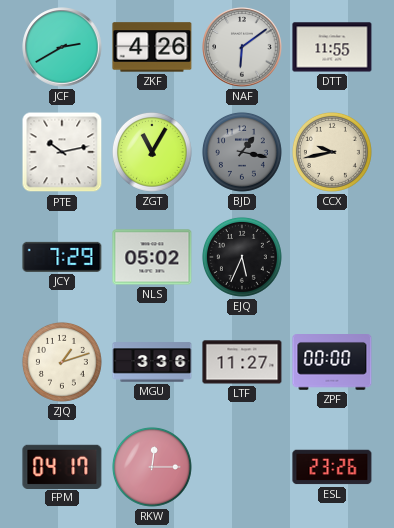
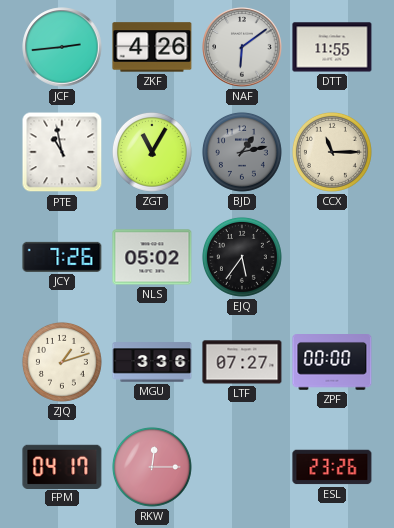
JCF: 2:40 -> 2:44 (62, 47)
PTE: 10:13 -> 10:58 (62, 152)
BJD: 1:17 -> 1:13 (242, 152)
CCX: 9:43 -> 11:15 (332, 152)
JCY: 7:29 -> 7:26 (62, 257)
EJQ: 5:34 -> 5:36 (242, 257)
LTF: 11:27 -> 07:27 (242, 362)
